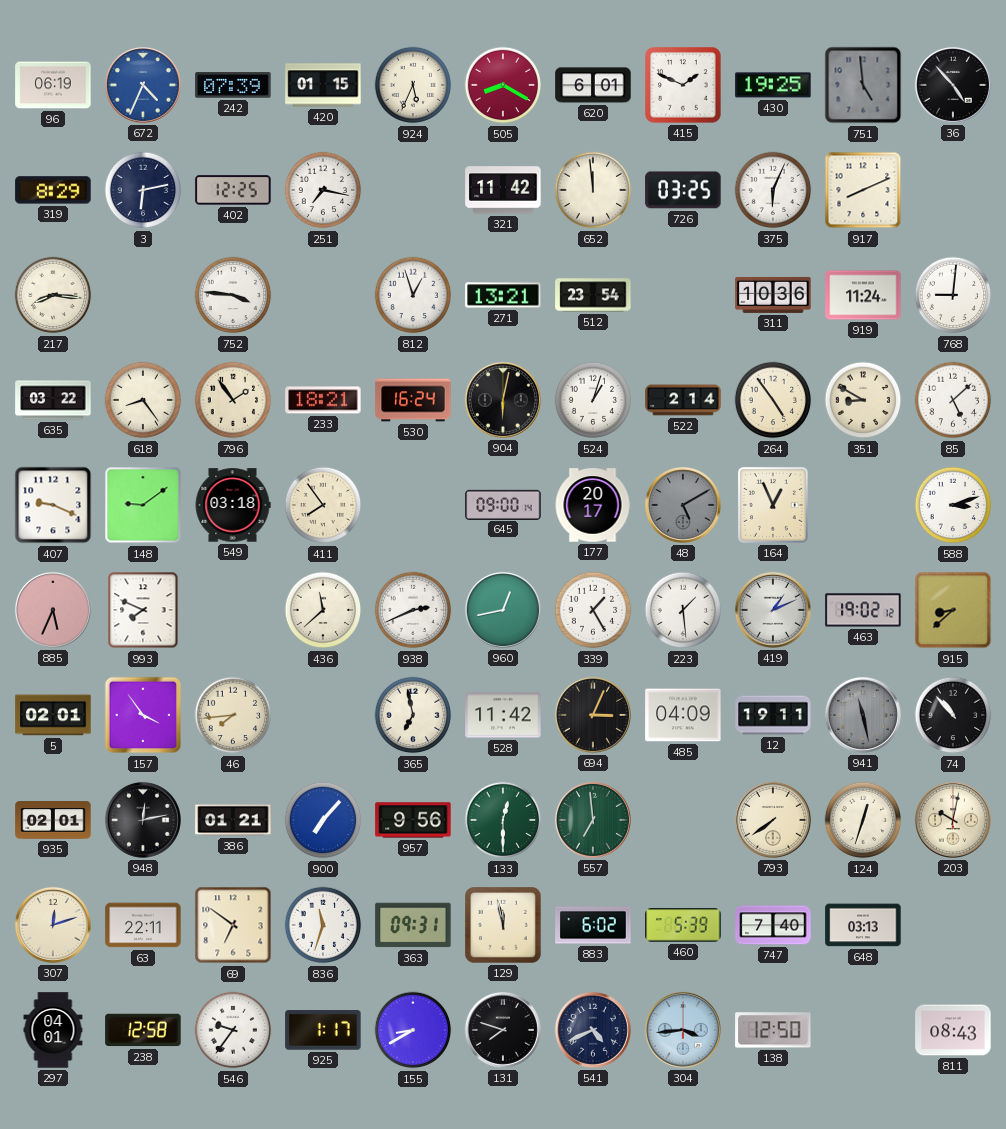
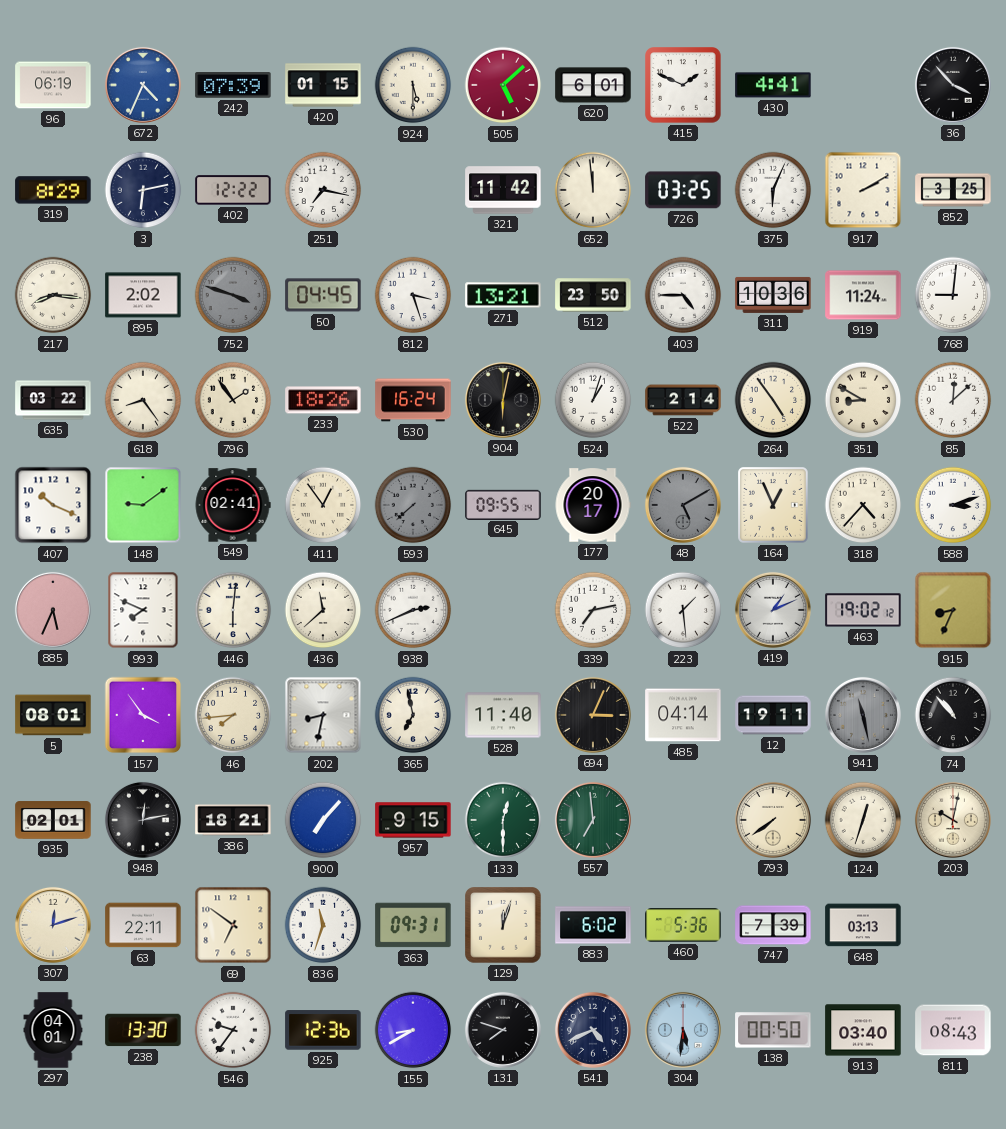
924: 5:34 -> 5:30 (413, 85)
505: 8:20 -> 5:08 (503, 85)
430: 19:25 -> 4:41 (773, 85)
751: 4:59 -> none (863, 85)
36: 4:53 -> 3:53 (953, 85)
402: 12:25 -> 12:22 (233, 190)
917: 8:11 -> 2:10 (863, 190)
852: none -> 3:25 (953, 190)
895: none -> 2:02 (143, 295)
752: 3:46 -> 3:48 (233, 295)
752 dial: white -> grey (233, 295)
50: none -> 04:45 (323, 295)
812: 12:57 -> 3:27 (413, 295)
512: 23:54 -> 23:50 (593, 295)
403: none -> 4:45 (683, 295)
233: 18:21 -> 18:26 (323, 400)
85: 5:08 -> 12:08 (953, 400)
407: 9:19 -> 10:19 (53, 505)
549: 03:18 -> 02:41 (233, 505)
411: 7:54 -> 12:54 (323, 505)
593: none -> 7:38 (413, 505)
645: 09:00 -> 09:55 (503, 504)
318: none -> 4:37 (863, 505)
446: none -> 6:01 (233, 610)
960: 12:43 -> none (503, 610)
339: 1:25 -> 7:13 (593, 610)
915: 8:38 -> 8:34 (953, 610)
5: 02:01 -> 08:01 (53, 715)
202: none -> 8:32 (323, 715)
528: 11:42 -> 11:40 (503, 715)
485: 04:09 -> 04:14 (683, 715)
386: 01:21 -> 18:21 (233, 820)
957: 9:56 -> 9:15 (413, 820)
129: 11:58 -> 12:03 (504, 926)
460: 5:39 -> 5:36 (683, 925)
747: 7:40 -> 7:39 (773, 925)
238: 12:58 -> 13:30 (143, 1030)
925: 1:17 -> 12:36 (323, 1030)
304: 3:44 -> 5:31 (683, 1030)
138: 12:50 -> 00:50 (773, 1030)
913: none -> 03:40 (863, 1030)
